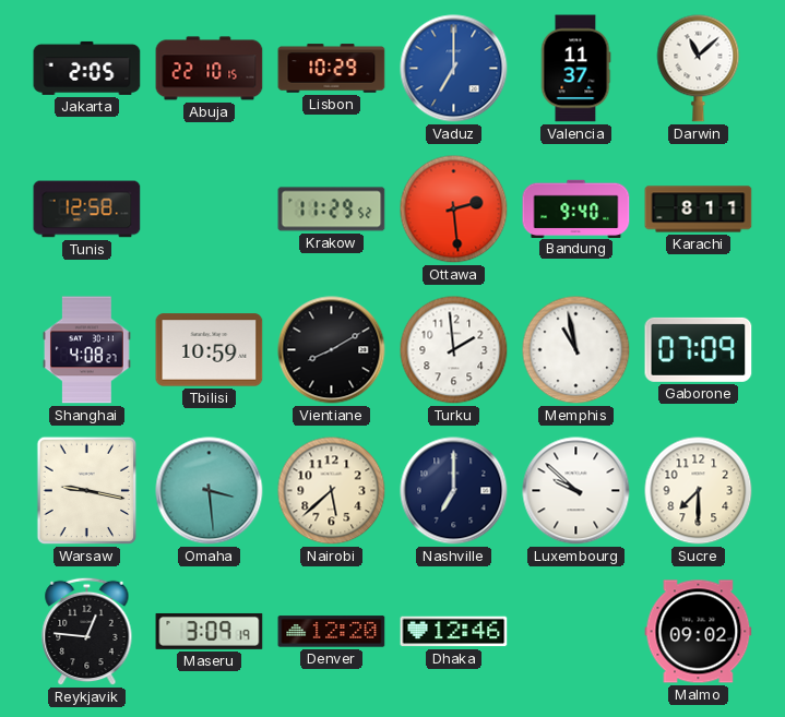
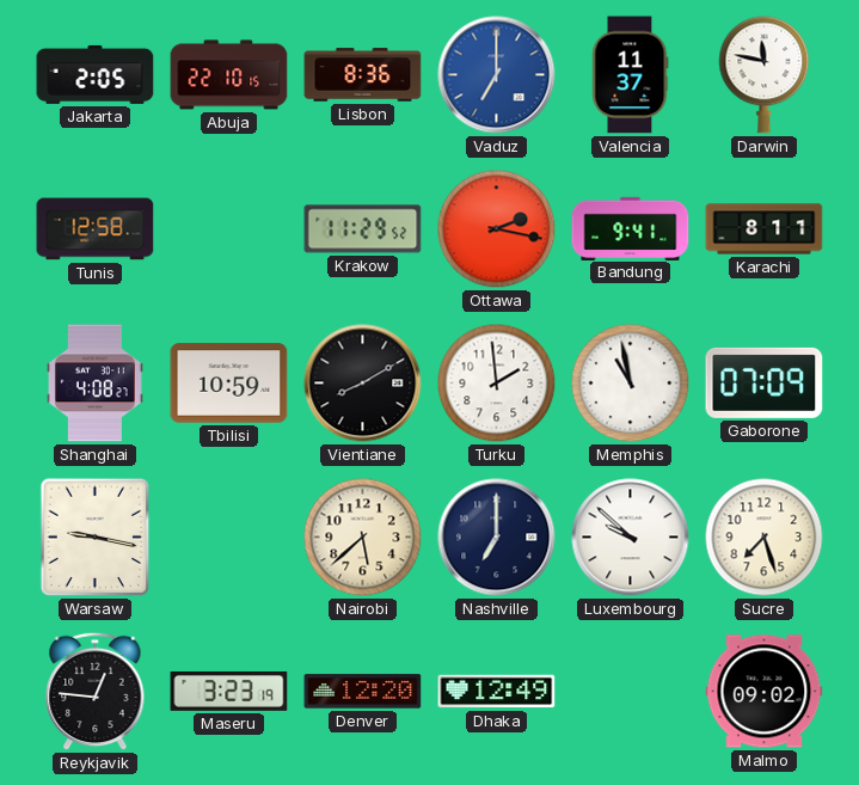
Lisbon: 10:29 -> 8:36 (363, 75)
Darwin: 11:08 -> 11:47 (765, 75)
Ottawa: 2:29 -> 2:17 (497, 229)
Bandung: 9:40 -> 9:41 (631, 228)
Omaha: 3:29 -> none (210, 491)
Sucre: 7:30 -> 7:27 (765, 538)
Maseru: 3:09 -> 3:23 (229, 691)
Dhaka: 12:46 -> 12:49 (497, 692)
